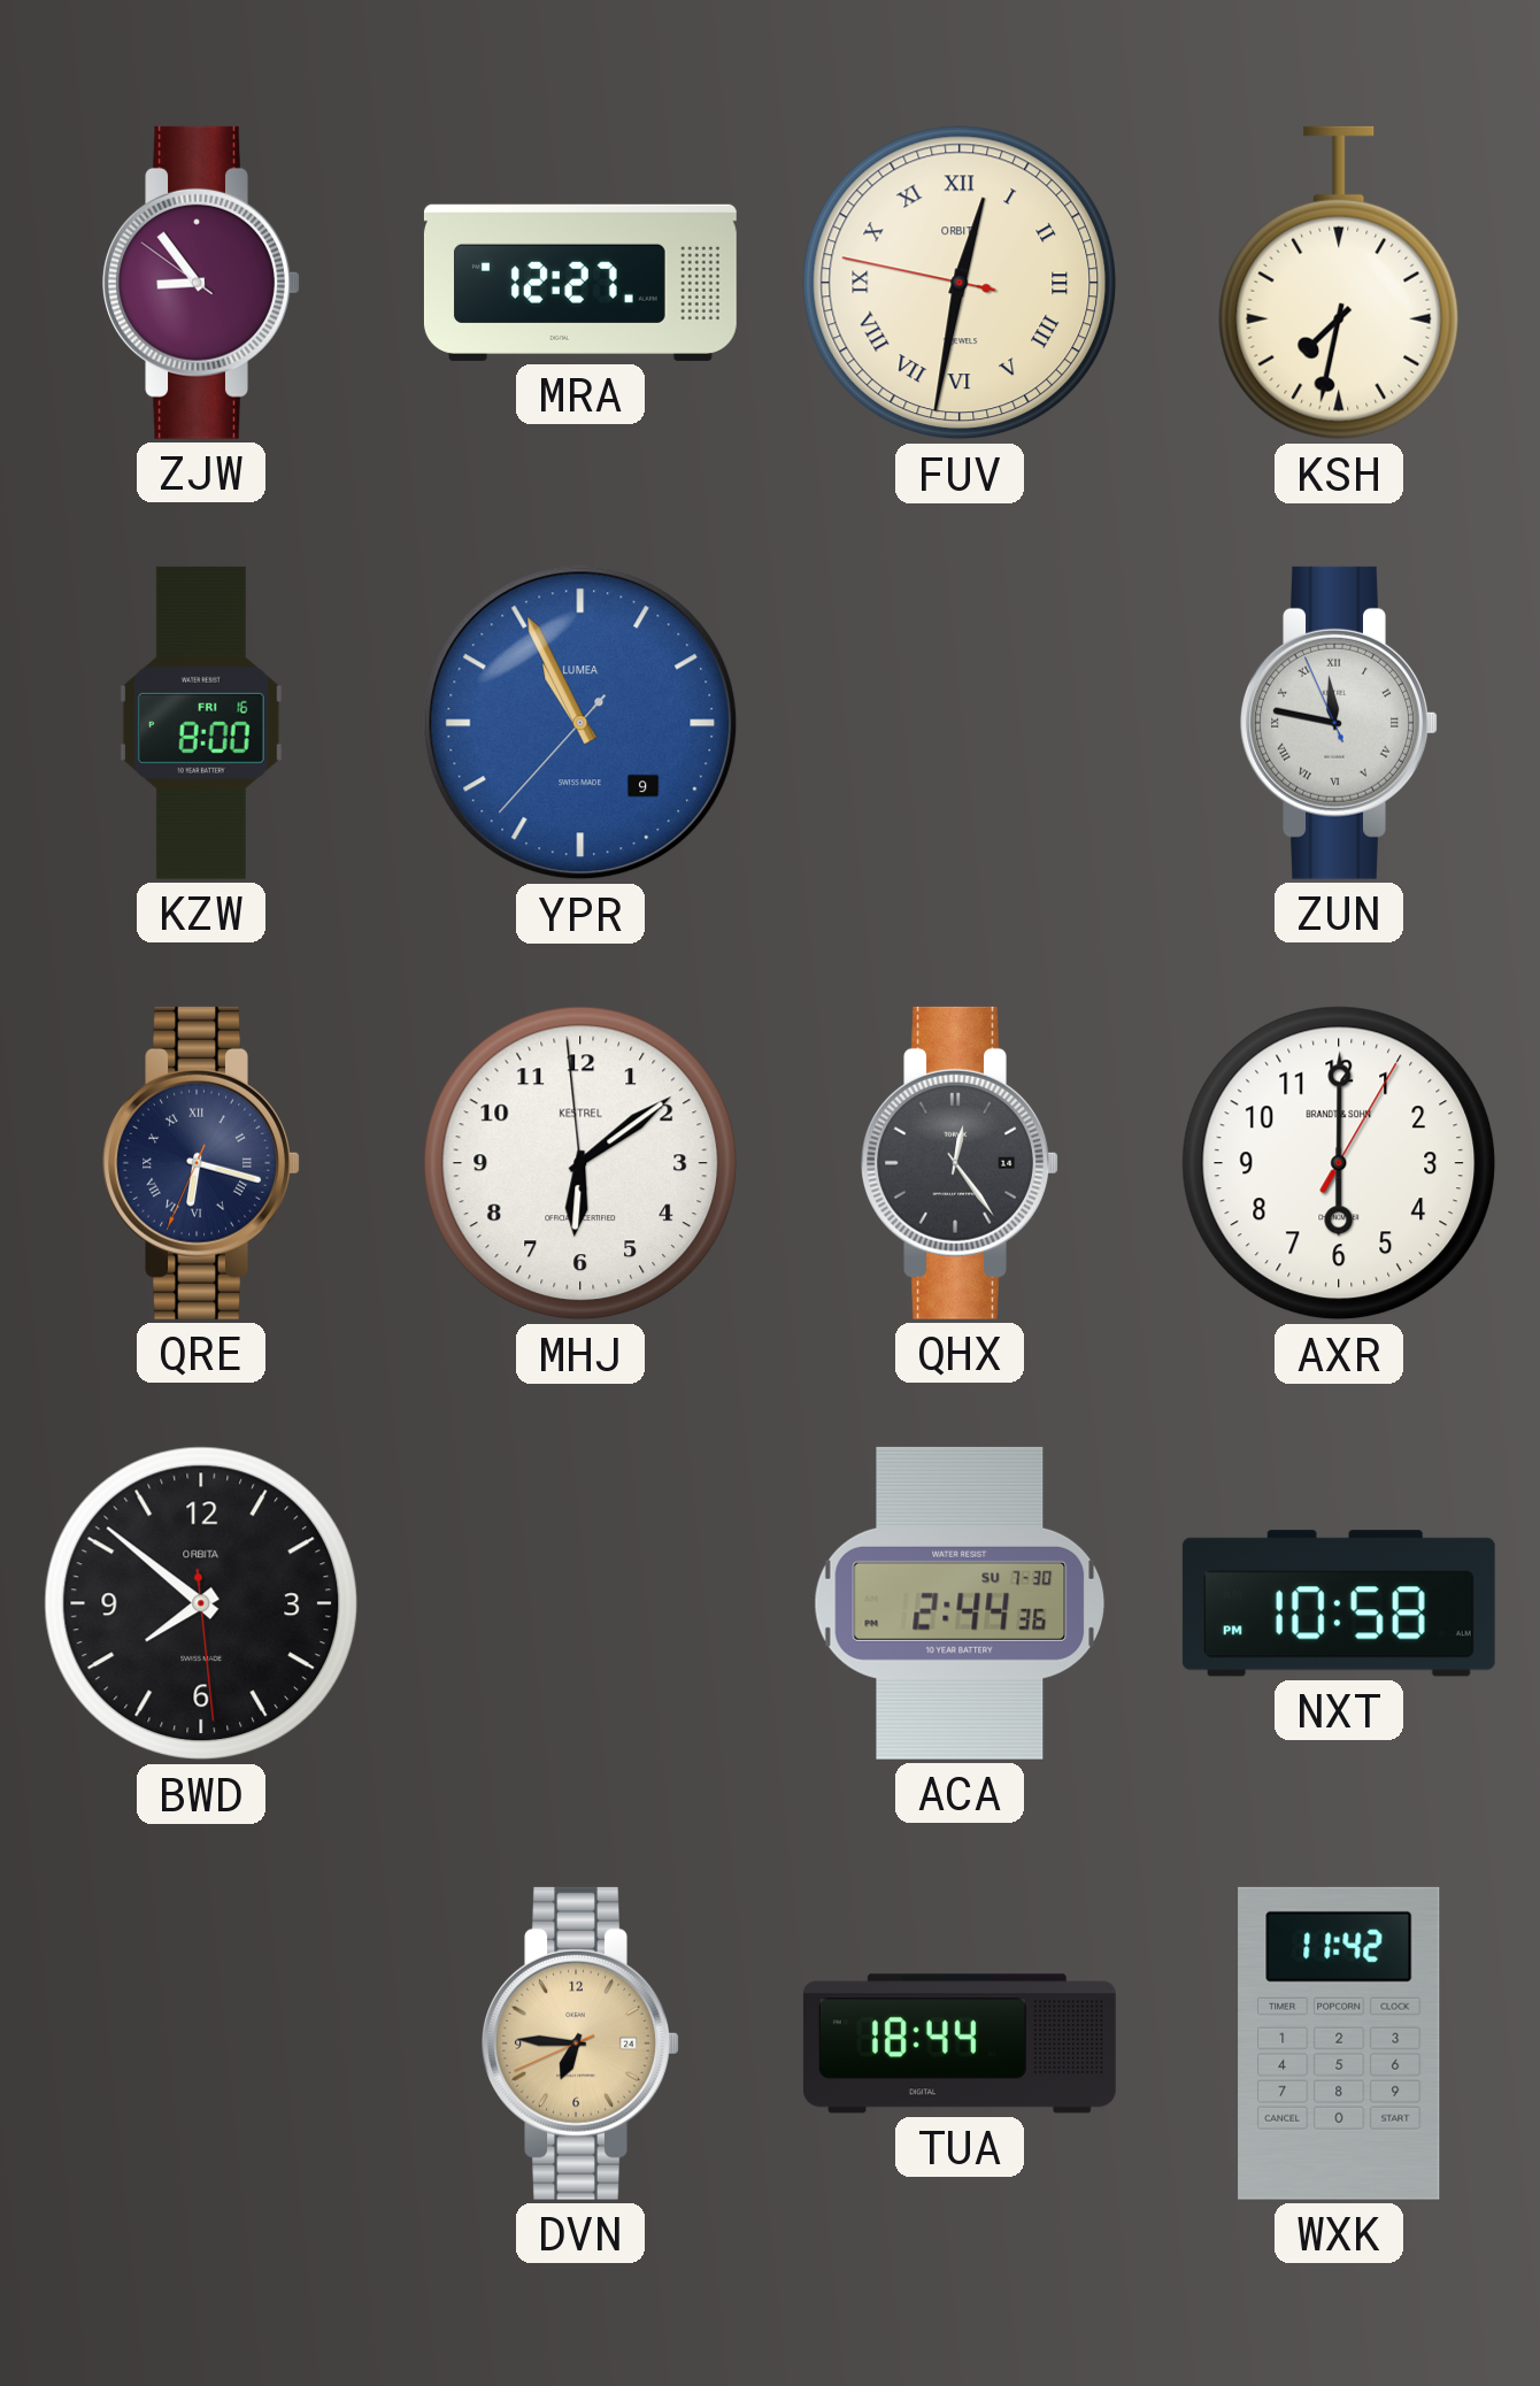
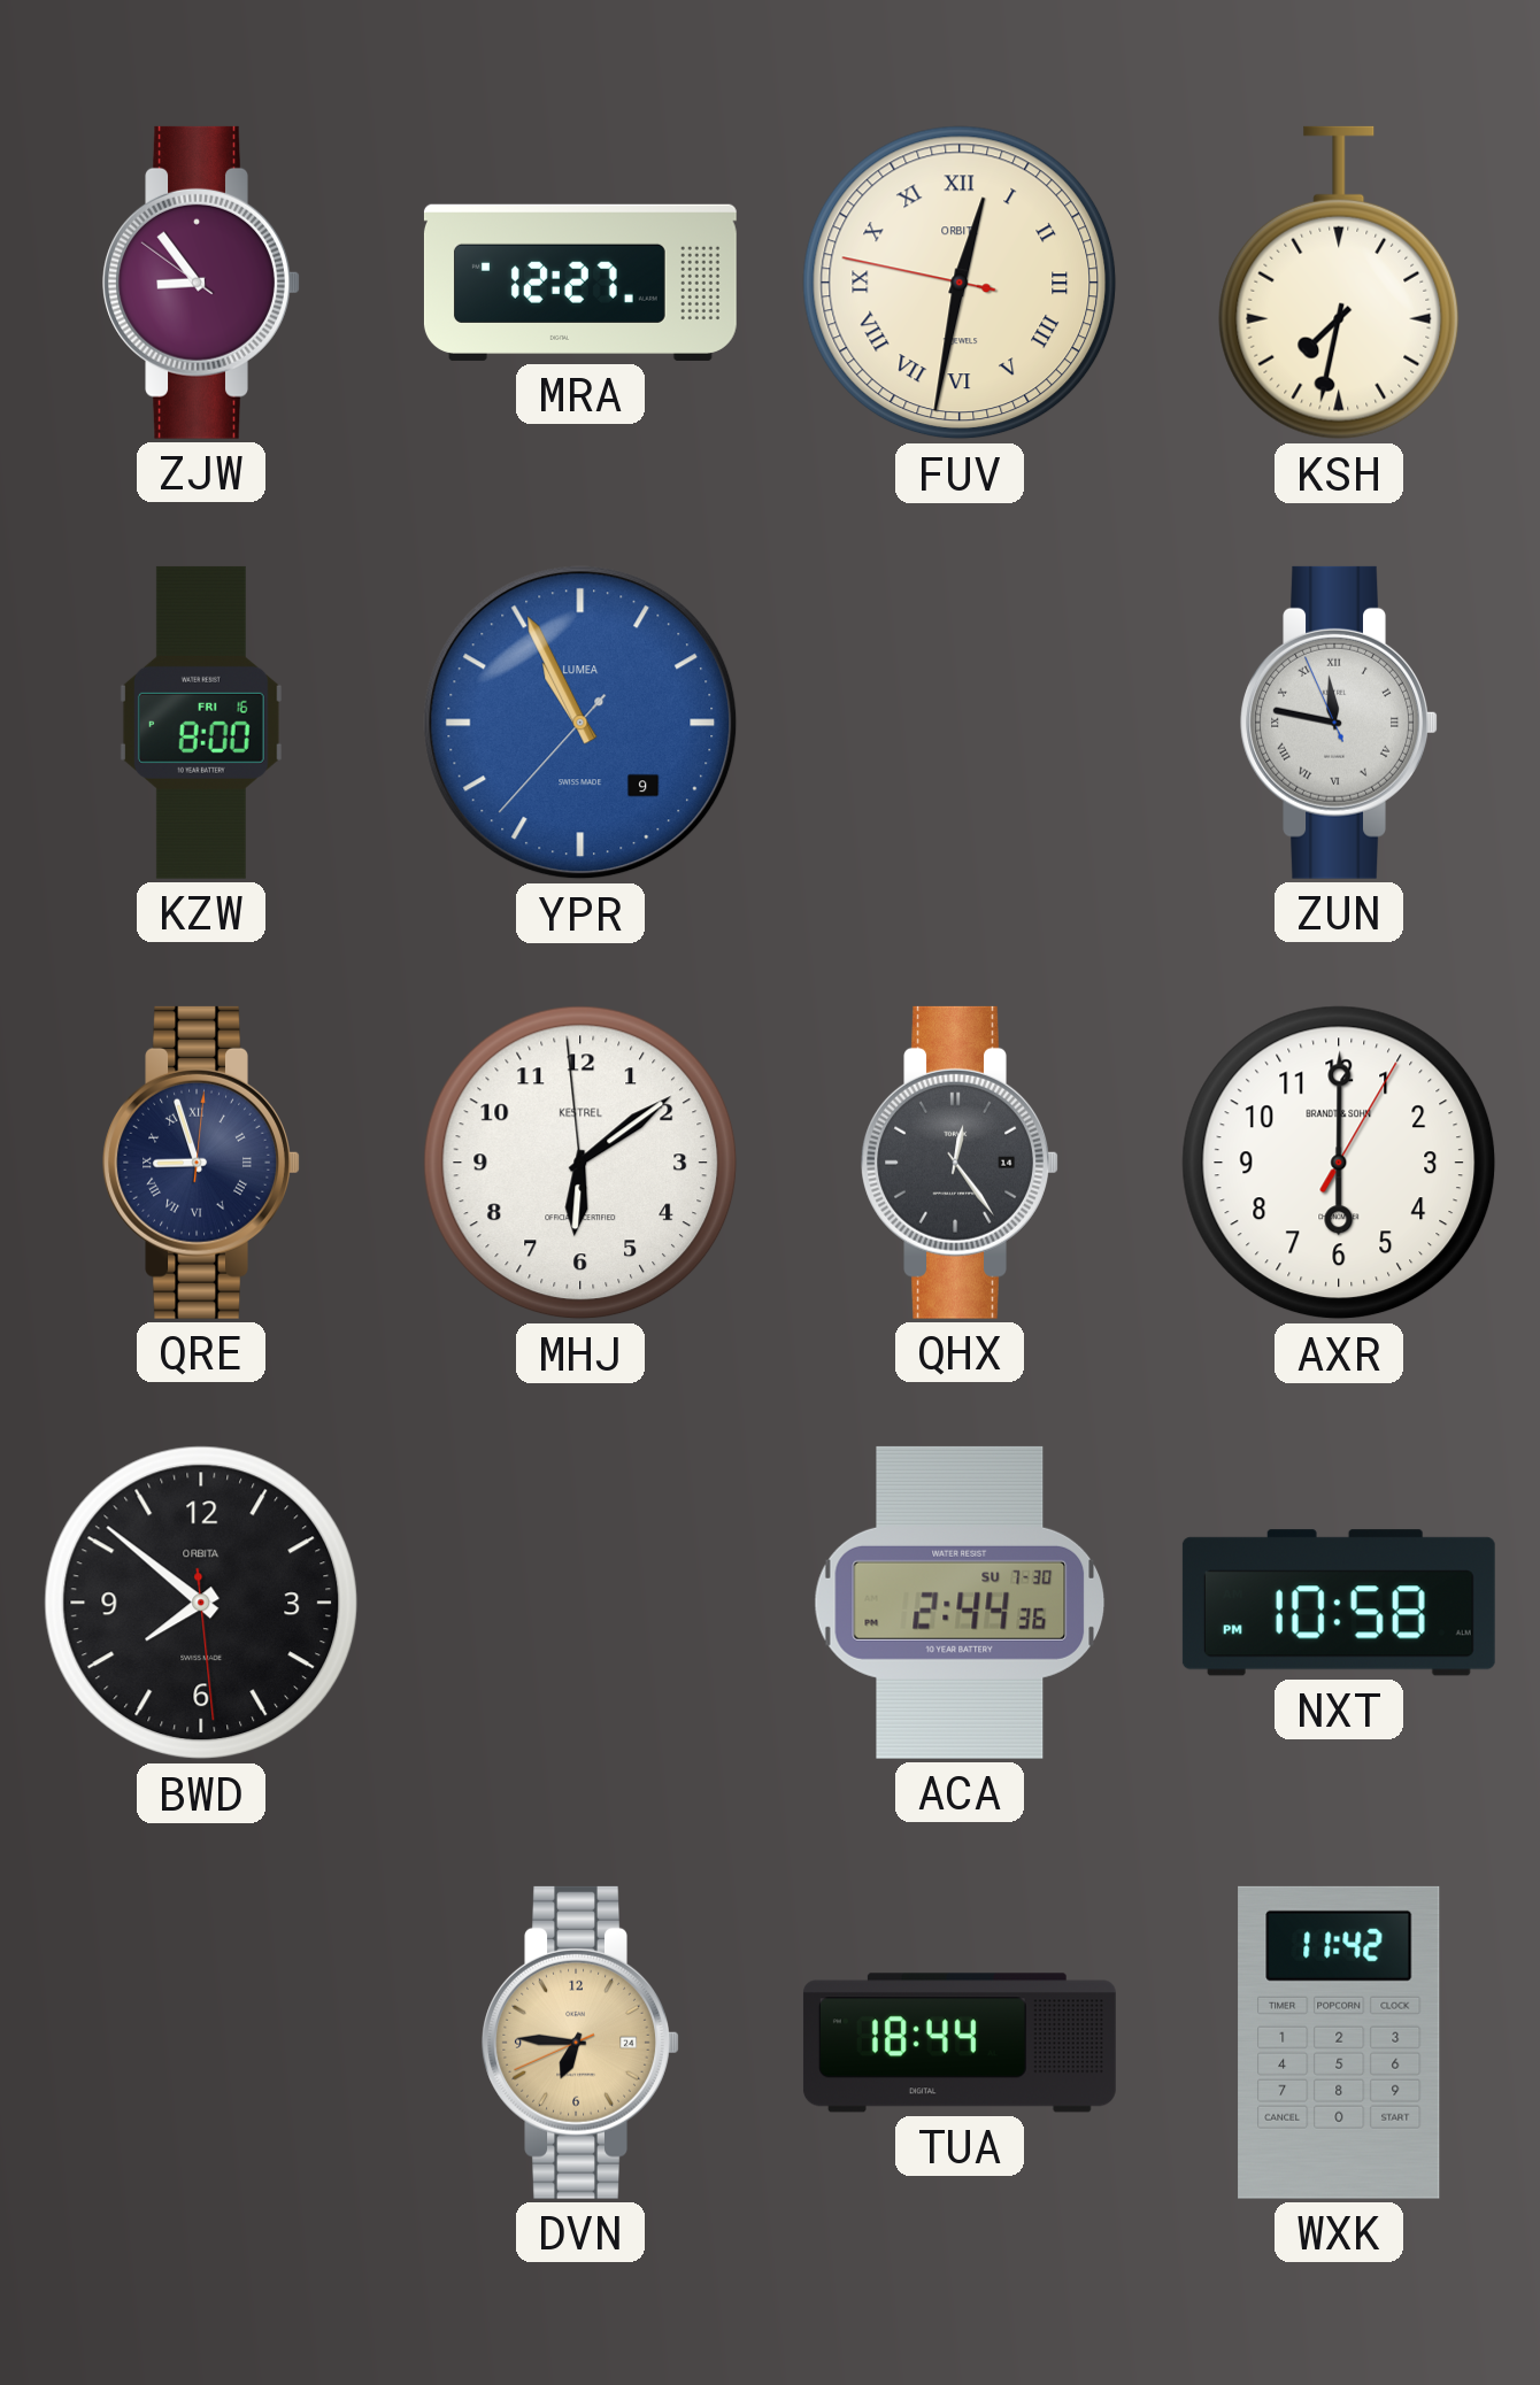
QRE: 6:17 -> 8:57 (201, 1163)
